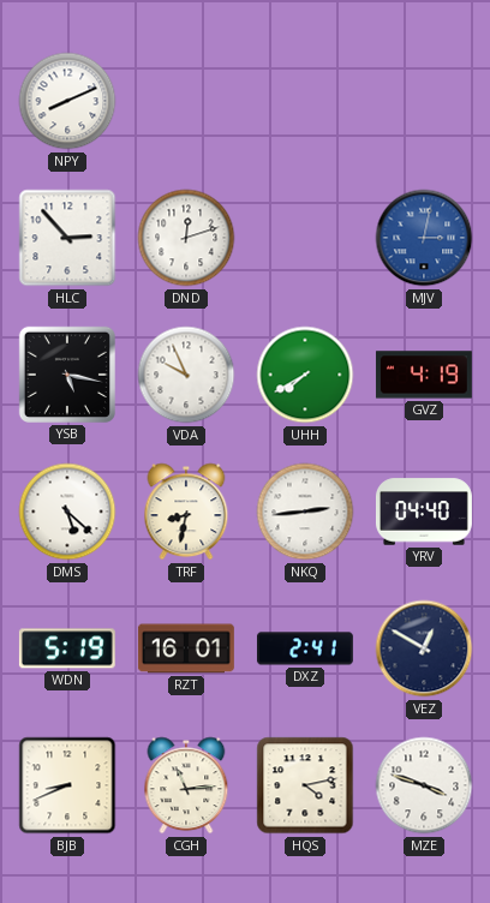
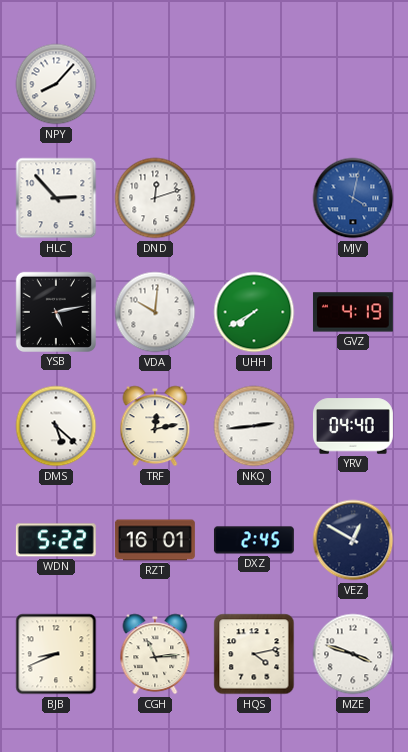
NPY: 8:11 -> 8:07 (56, 84)
MJV: 3:02 -> 4:02 (353, 198)
YSB: 5:17 -> 5:13 (56, 312)
VDA: 9:56 -> 10:01 (155, 312)
TRF: 8:32 -> 12:13 (155, 426)
WDN: 5:19 -> 5:22 (56, 540)
DXZ: 2:41 -> 2:45 (254, 540)
